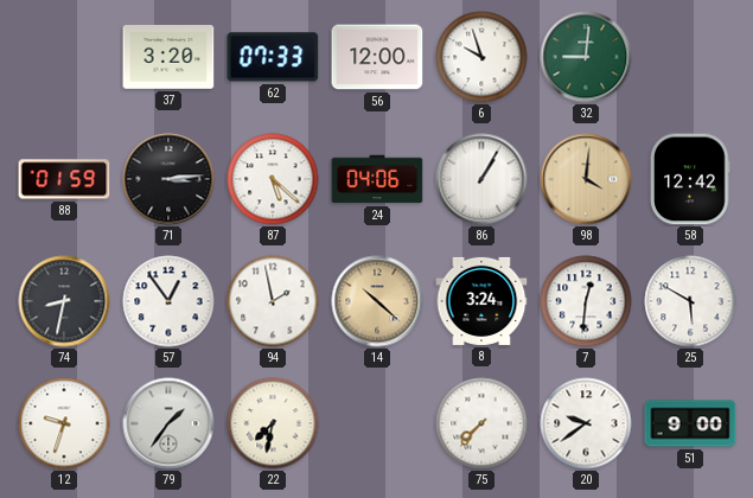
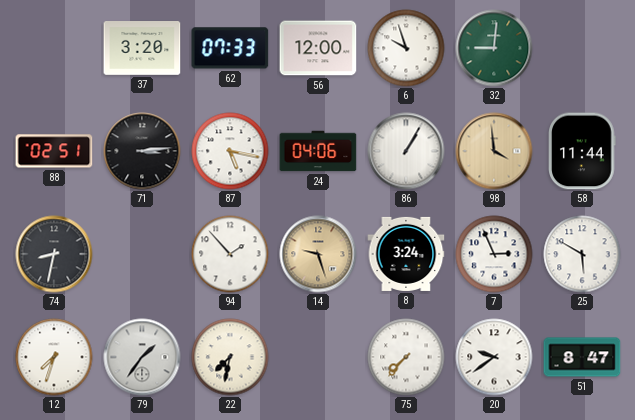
88: 01:59 -> 02:51 (54, 151)
87: 5:22 -> 5:17 (230, 151)
98: 4:01 -> 3:59 (494, 151)
58: 12:42 -> 11:44 (582, 151)
57: 12:54 -> none (168, 301)
94: 1:58 -> 1:53 (230, 254)
14: 10:22 -> 9:27 (318, 254)
7: 12:31 -> 2:56 (494, 254)
12: 9:33 -> 7:33 (54, 357)
51: 9:00 -> 8:47 (582, 357)
